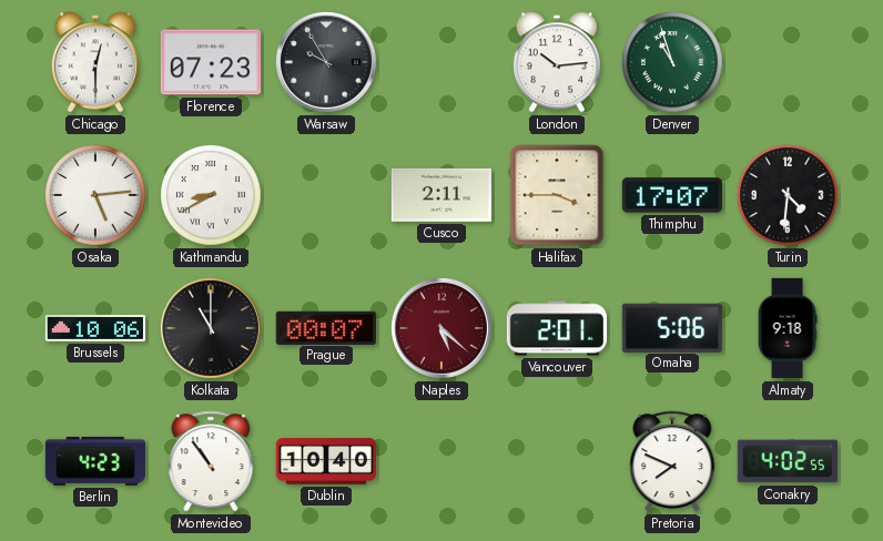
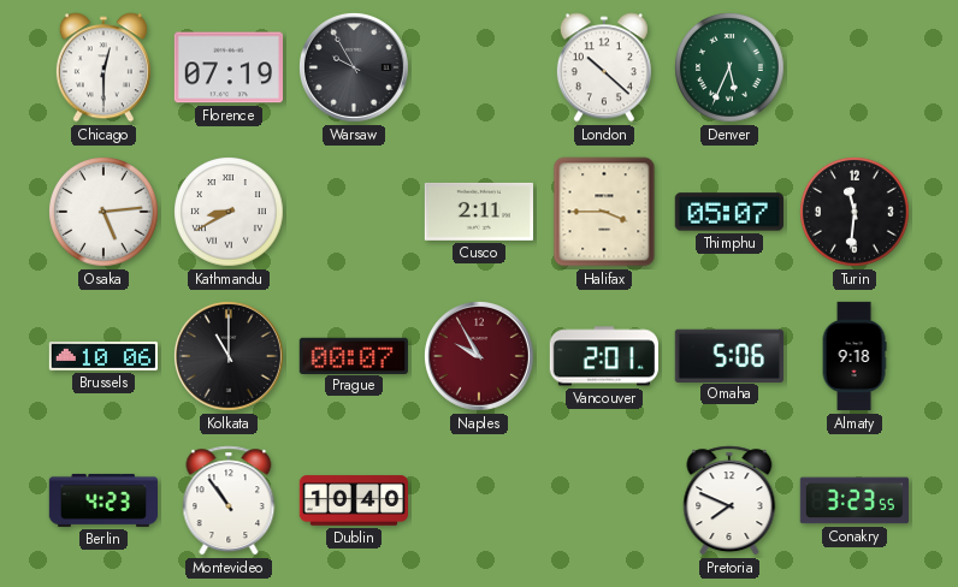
Florence: 07:23 -> 07:19 (227, 67)
London: 10:14 -> 10:22 (604, 67)
Denver: 10:57 -> 5:34 (731, 69)
Thimphu: 17:07 -> 05:07 (729, 212)
Turin: 4:31 -> 11:31 (856, 213)
Naples: 5:22 -> 9:55 (479, 356)
Conakry: 4:02 -> 3:23 (853, 500)
